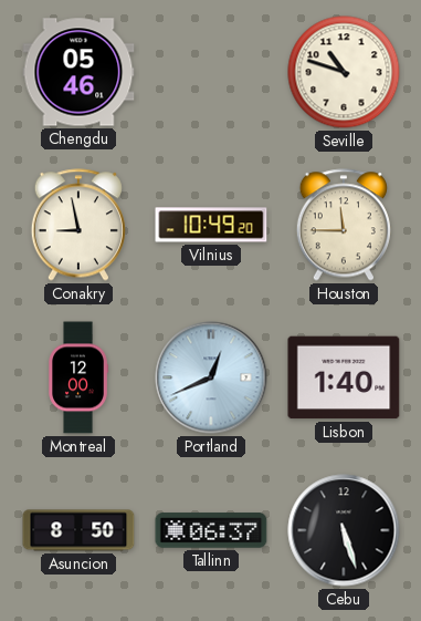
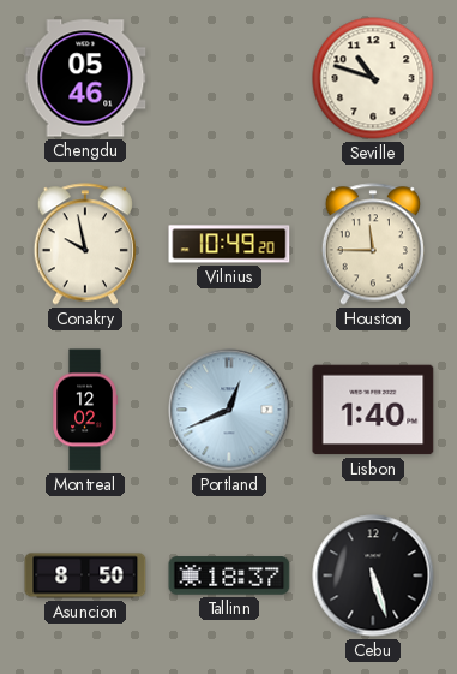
Conakry: 8:58 -> 9:58 (84, 244)
Montreal: 12:00 -> 12:02 (85, 410)
Tallinn: 06:37 -> 18:37 (229, 575)
